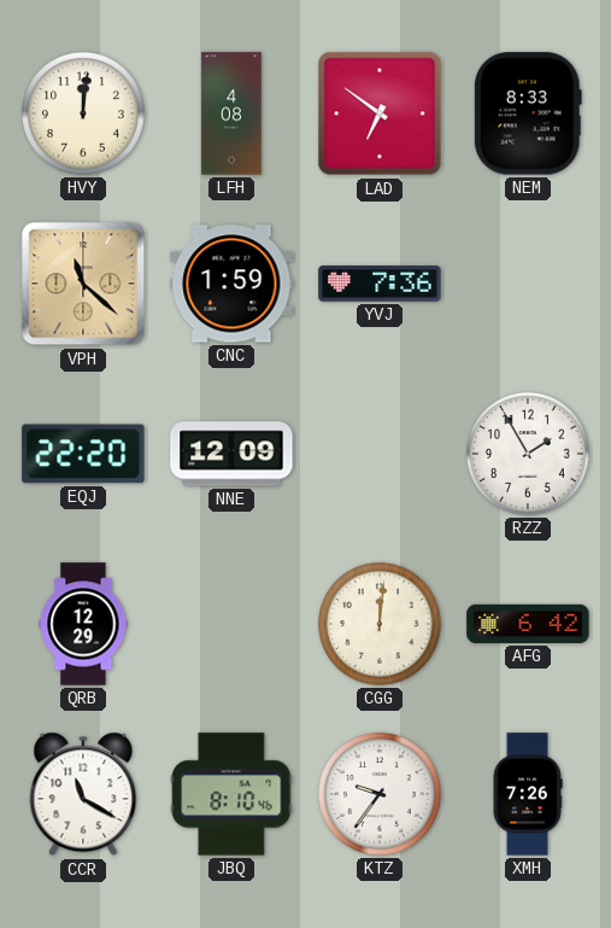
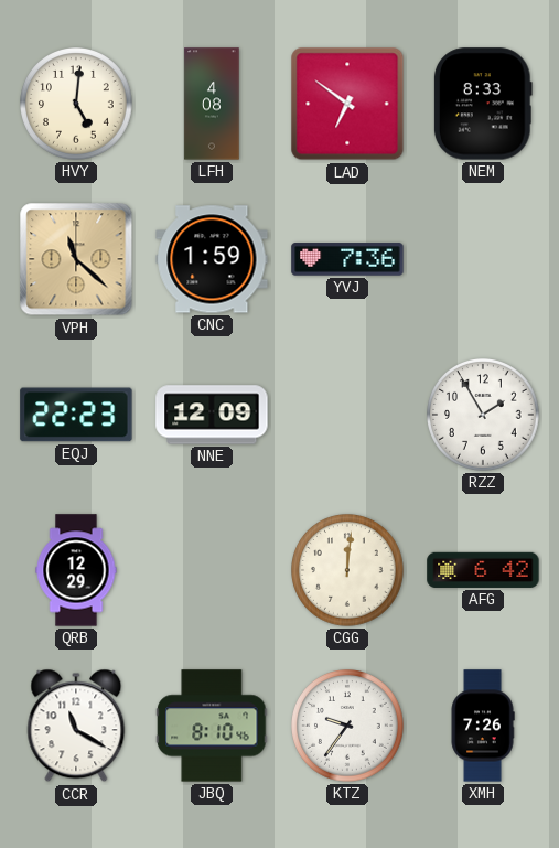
HVY: 12:01 -> 5:01 (77, 105)
EQJ: 22:20 -> 22:23 (76, 415)
